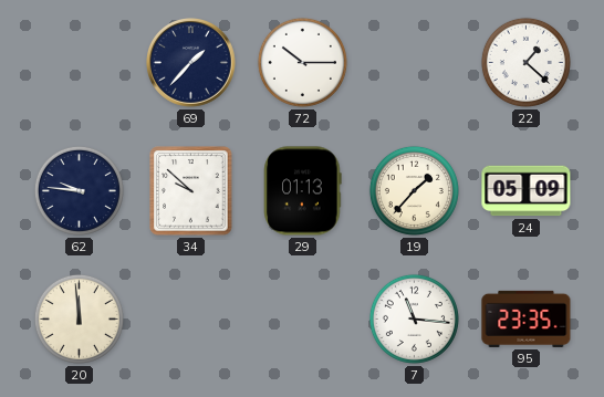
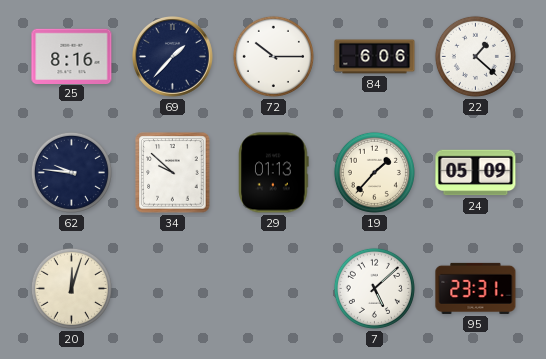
25: none -> 8:16 (72, 56)
84: none -> 6:06 (375, 57)
20: 11:59 -> 12:03 (71, 288)
7: 11:16 -> 5:08 (374, 288)
95: 23:35 -> 23:31 (476, 288)
